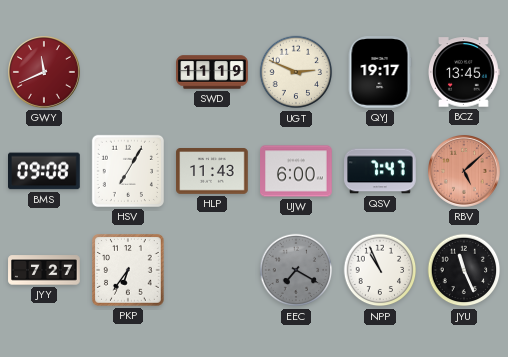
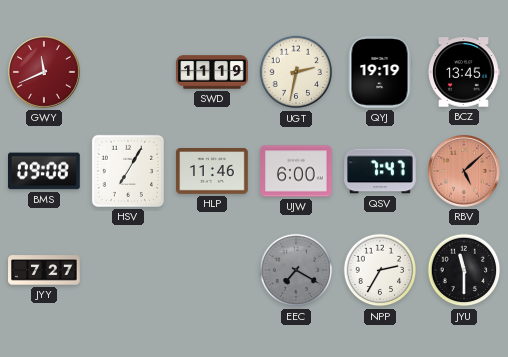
UGT: 2:49 -> 2:32 (296, 72)
QYJ: 19:17 -> 19:19 (380, 72)
HLP: 11:43 -> 11:46 (212, 172)
PKP: 6:36 -> none (128, 270)
NPP: 10:56 -> 2:35 (380, 270)
JYU: 11:26 -> 11:30 (464, 270)
